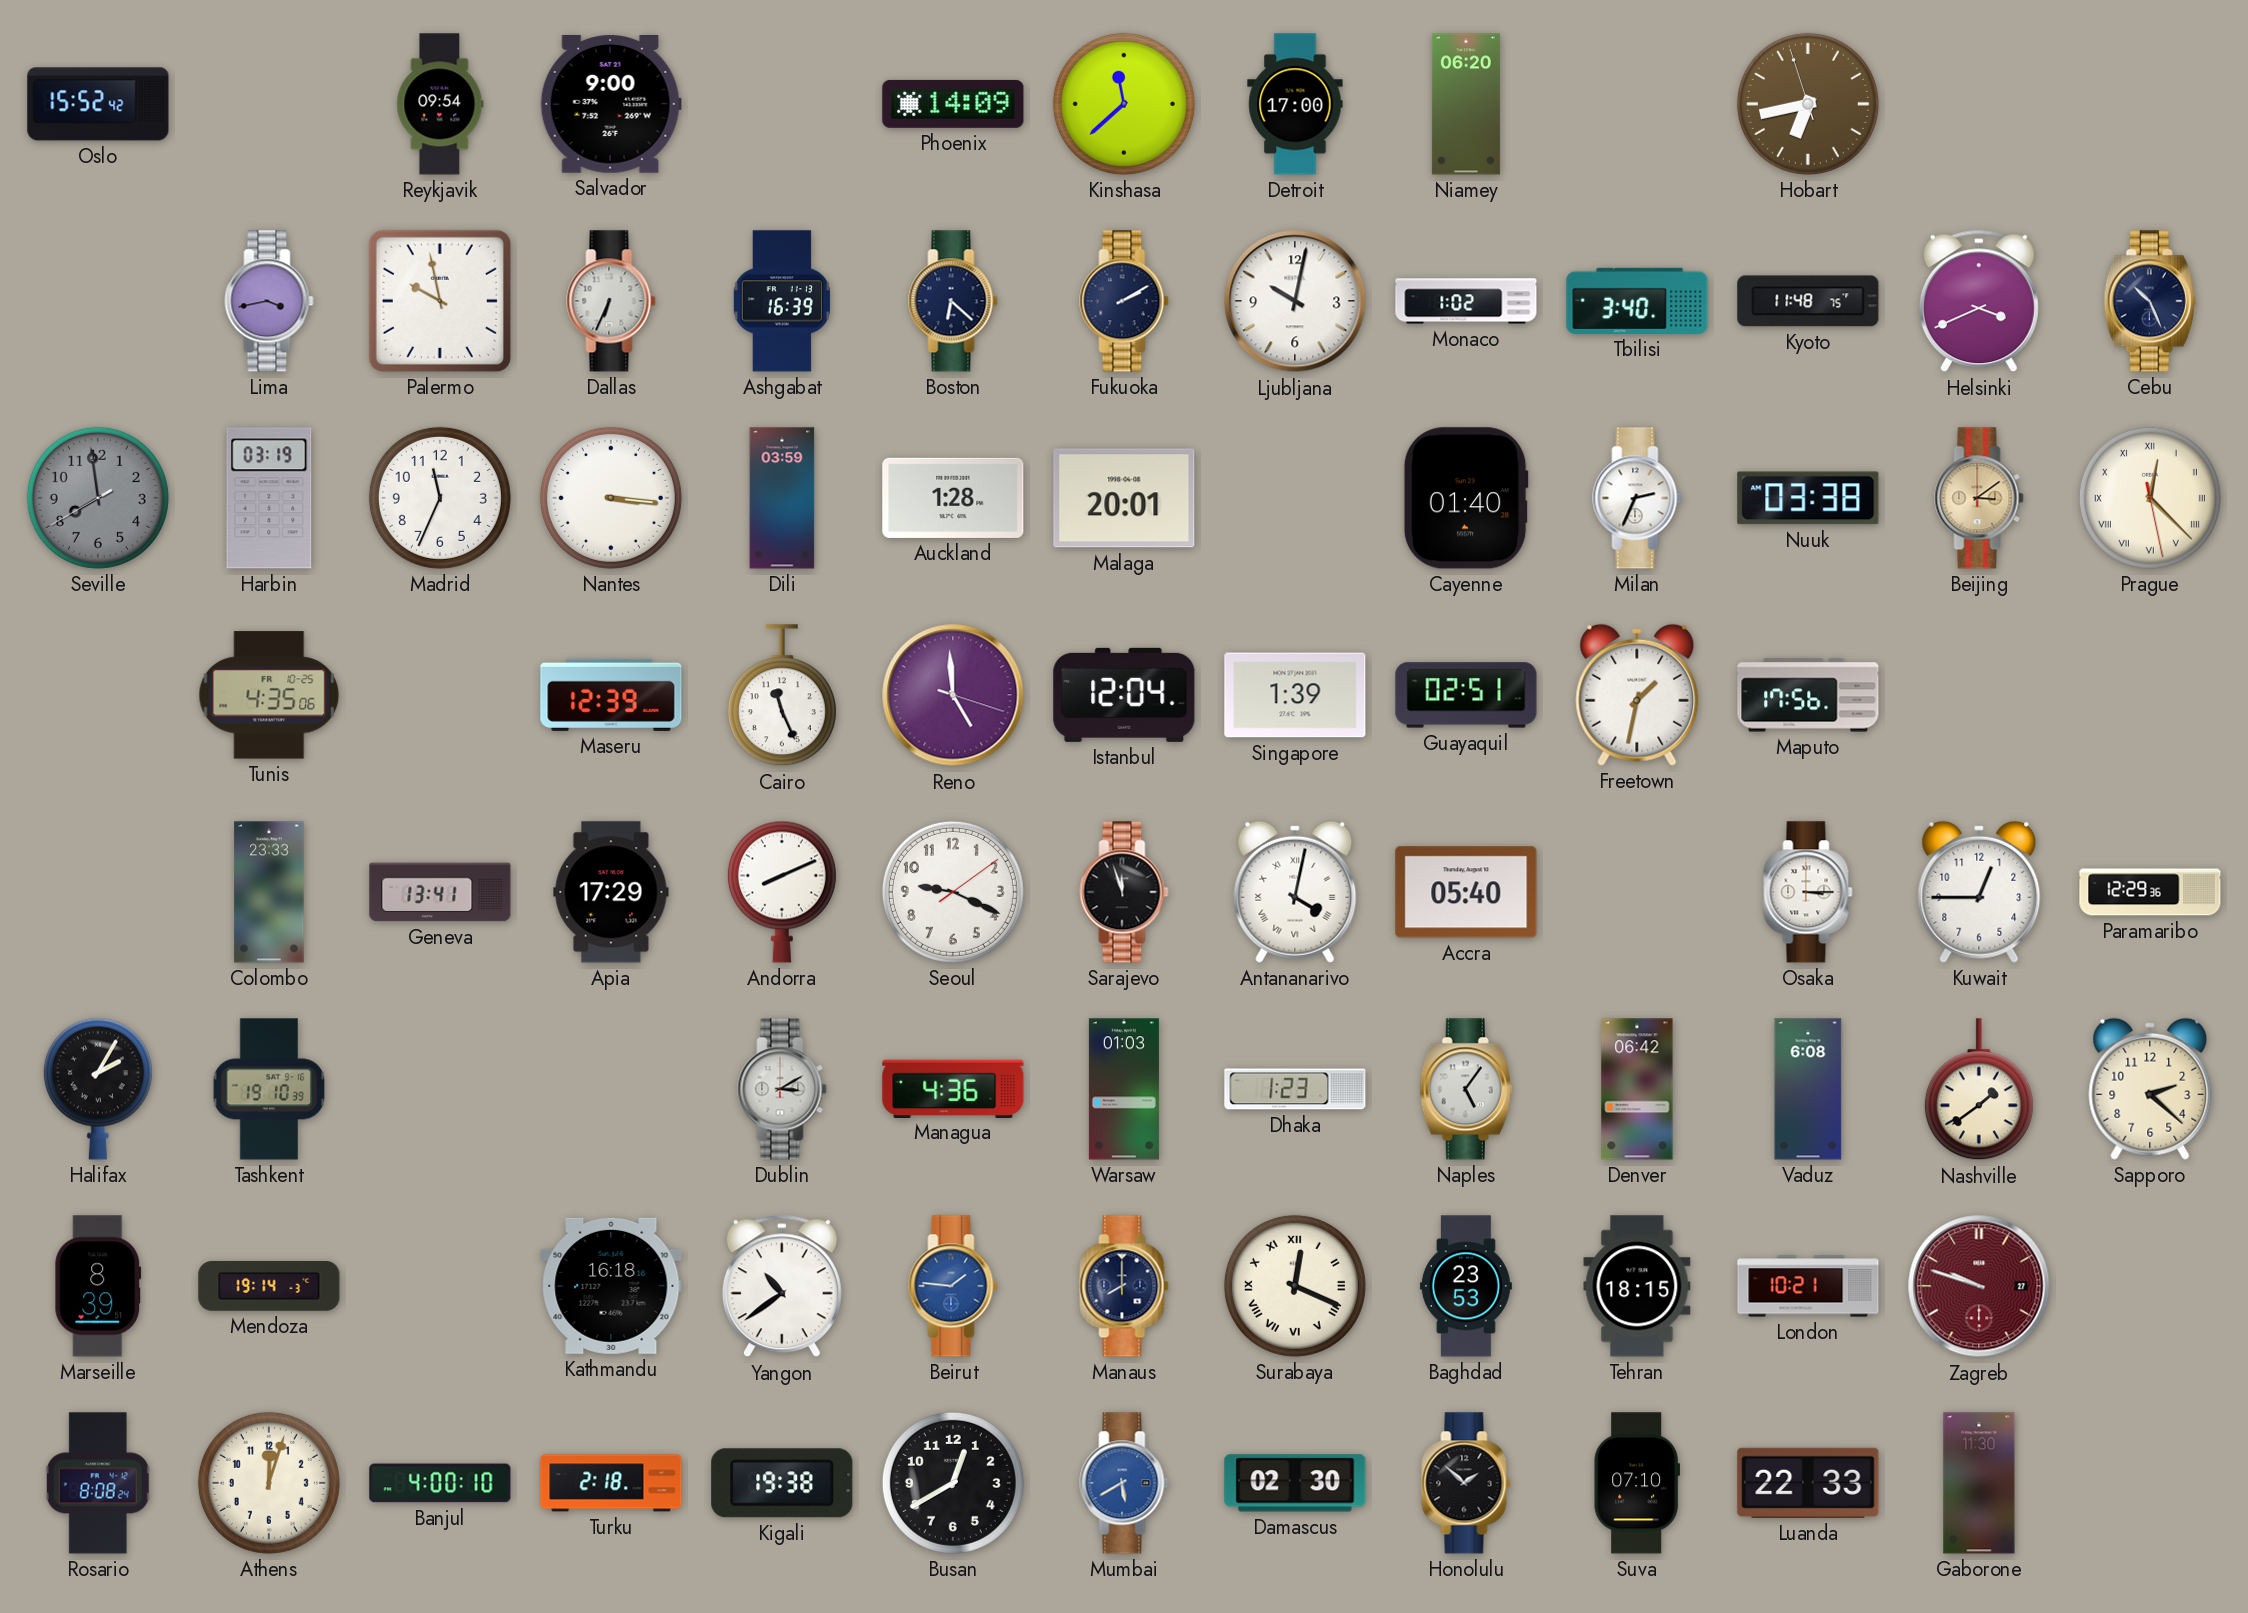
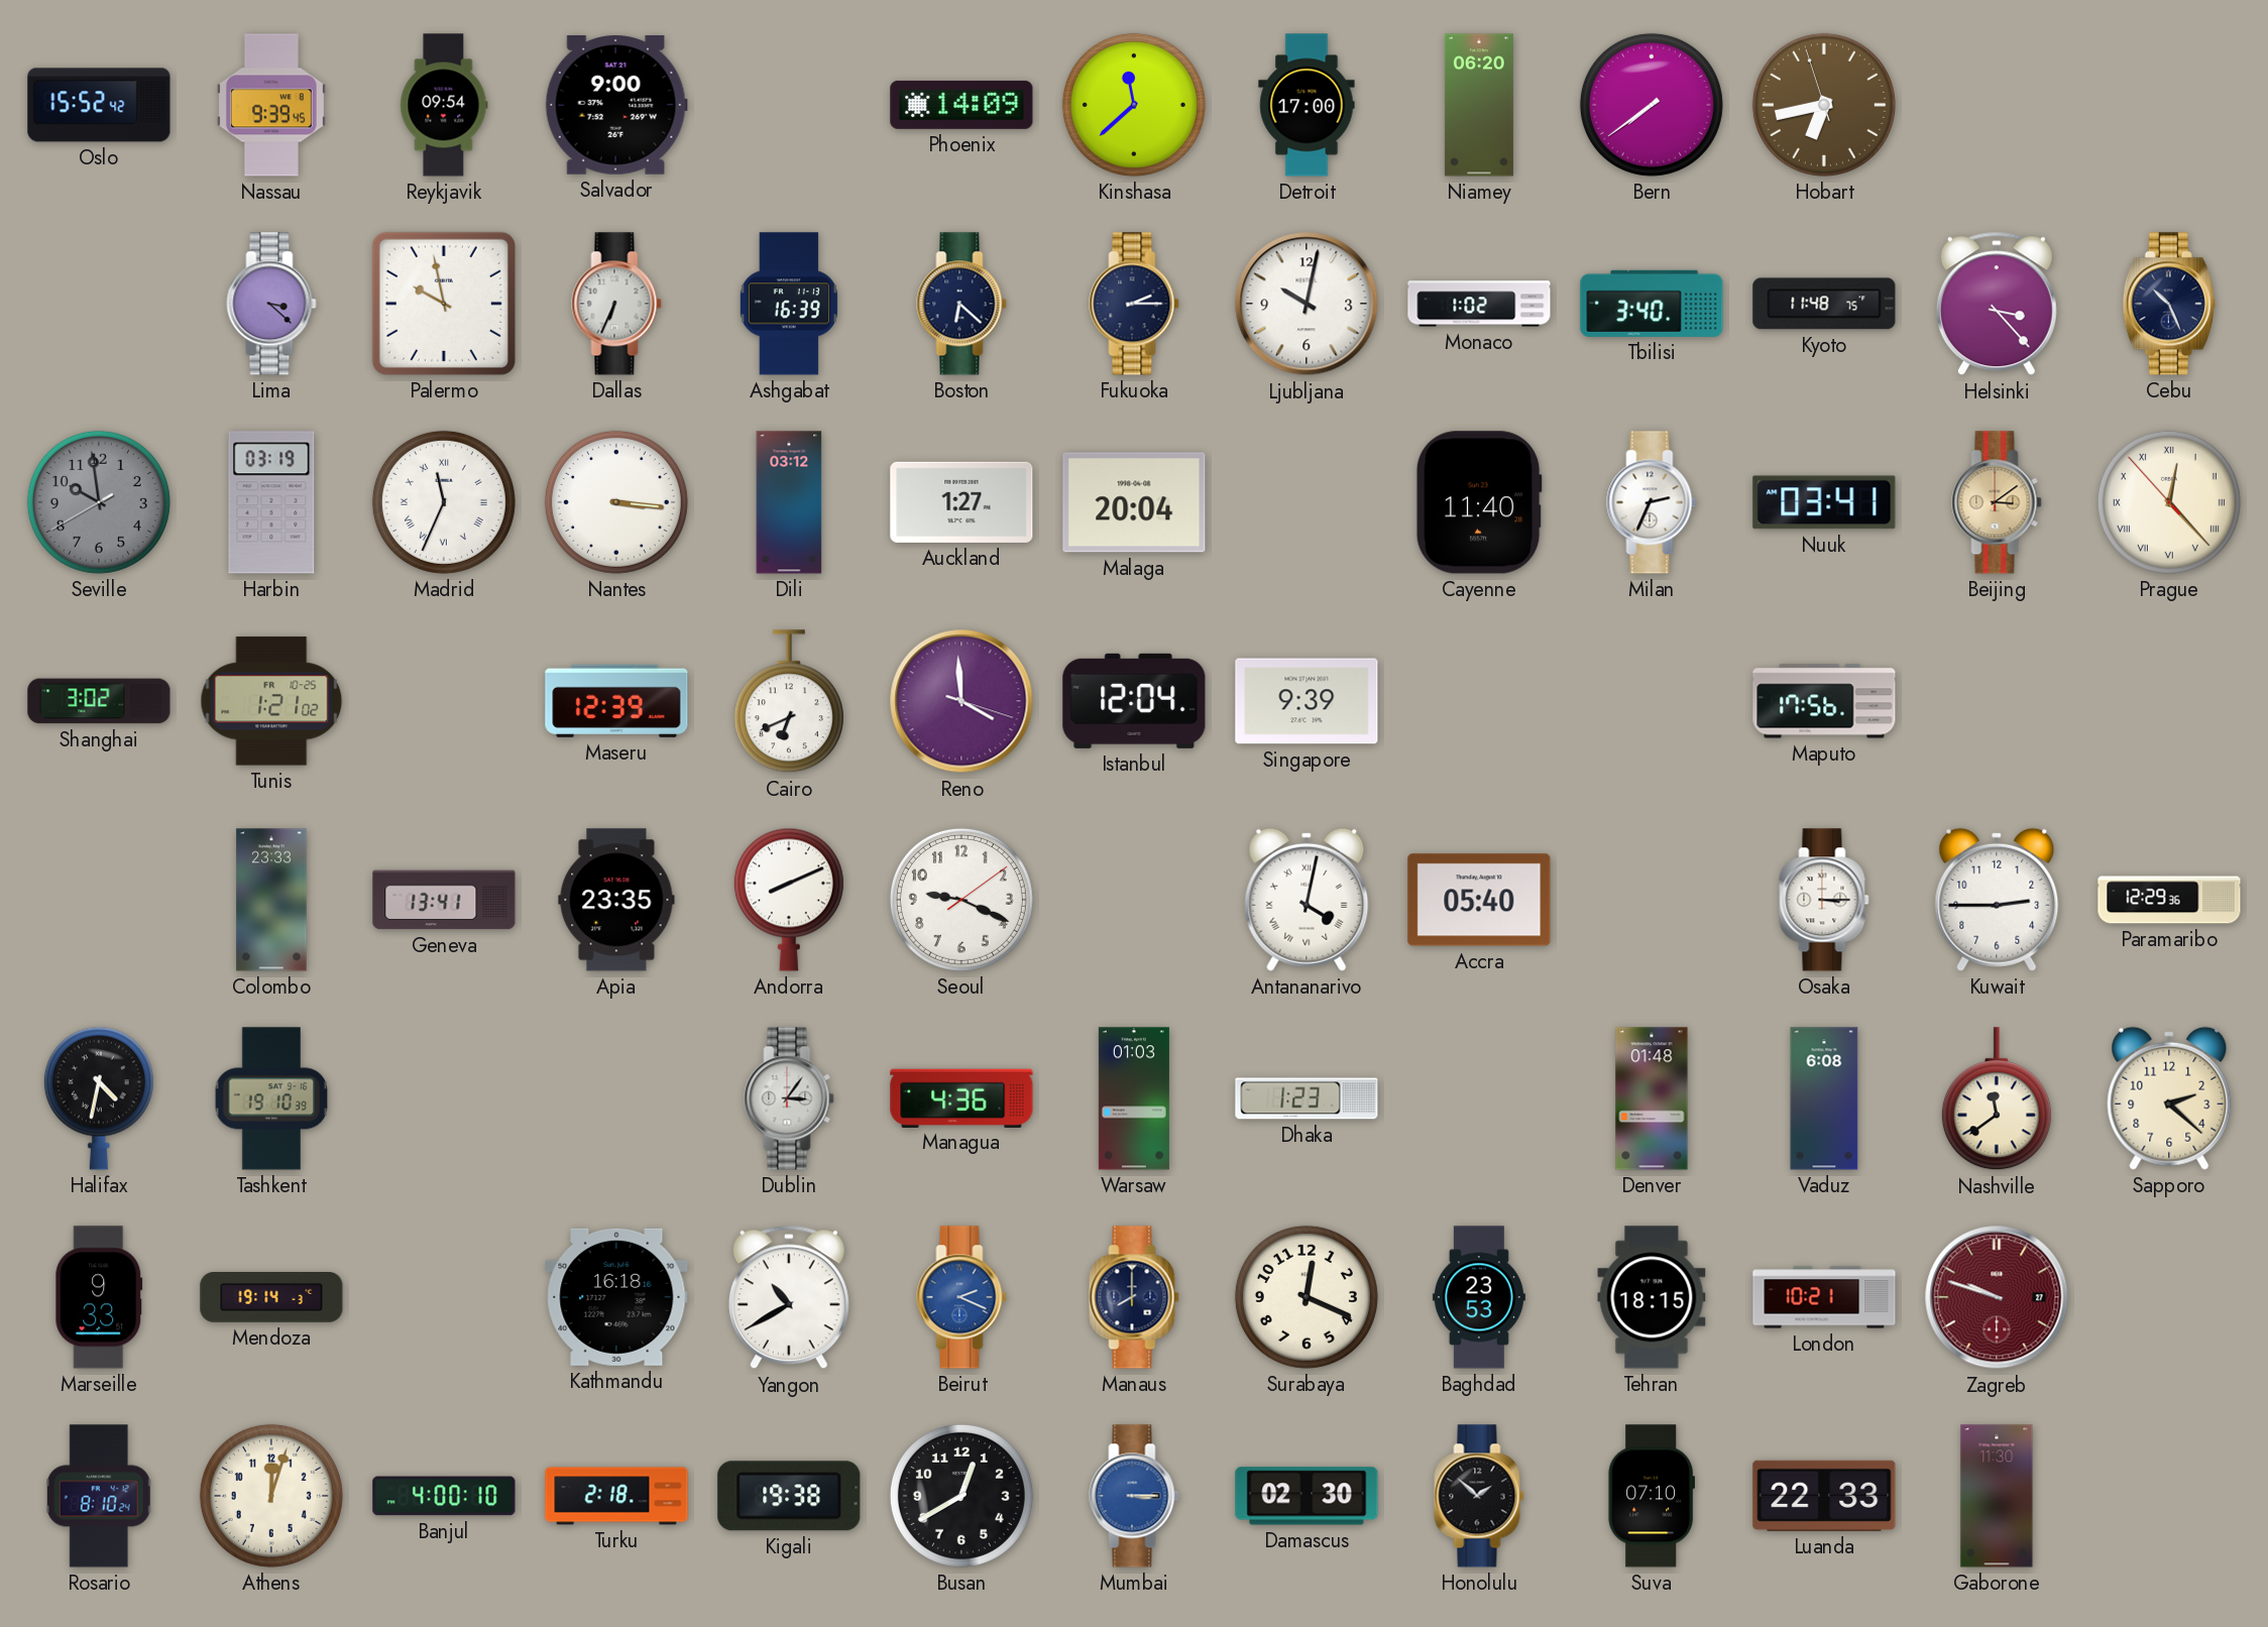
Nassau: none -> 9:39 (271, 105)
Bern: none -> 7:39 (1652, 105)
Lima: 3:43 -> 3:22 (271, 304)
Fukuoka: 2:10 -> 2:15 (1134, 304)
Helsinki: 3:41 -> 3:23 (1997, 304)
Seville: 7:58 -> 9:58 (99, 502)
Madrid numerals: Arabic -> Roman (444, 502)
Dili: 03:59 -> 03:12 (789, 502)
Auckland: 1:28 -> 1:27 (961, 502)
Malaga: 20:01 -> 20:04 (1134, 502)
Cayenne: 01:40 -> 11:40 (1479, 502)
Nuuk: 03:38 -> 03:41 (1824, 502)
Prague: 12:22:28 -> 12:22:53 (2169, 502)
Shanghai: none -> 3:02 (99, 701)
Tunis: 4:35 -> 1:21 (271, 701)
Cairo: 11:26 -> 6:41 (789, 702)
Reno: 4:59 -> 3:59 (961, 701)
Singapore: 1:39 -> 9:39 (1307, 701)
Guayaquil: 02:51 -> none (1466, 695)
Freetown: 1:32 -> none (1637, 695)
Apia: 17:29 -> 23:35 (616, 900)
Sarajevo: 11:57 -> none (1124, 892)
Kuwait: 12:45 -> 2:45 (1997, 900)
Halifax: 2:05 -> 4:32 (99, 1098)
Dublin: 3:10 -> 3:06 (789, 1098)
Naples: 5:06 -> none (1466, 1089)
Denver: 06:42 -> 01:48 (1652, 1098)
Nashville: 1:39 -> 11:39 (1997, 1099)
Marseille: 8:39 -> 9:33 (99, 1297)
Yangon: 10:39 -> 10:40 (789, 1297)
Beirut: 1:46 -> 2:19 (961, 1297)
Surabaya numerals: Roman -> Arabic (1307, 1297)
Rosario: 8:08 -> 8:10 (99, 1496)
Mumbai: 5:40 -> 3:15 (1134, 1496)
